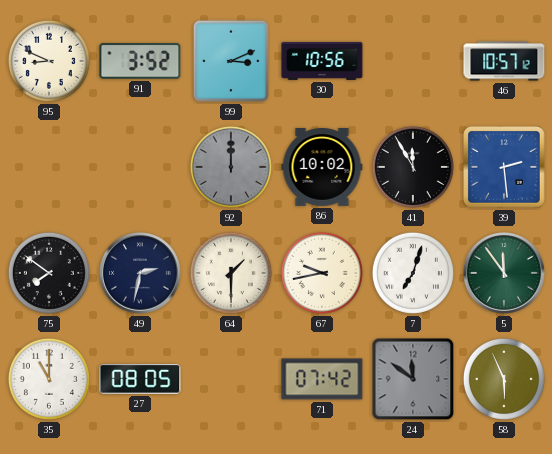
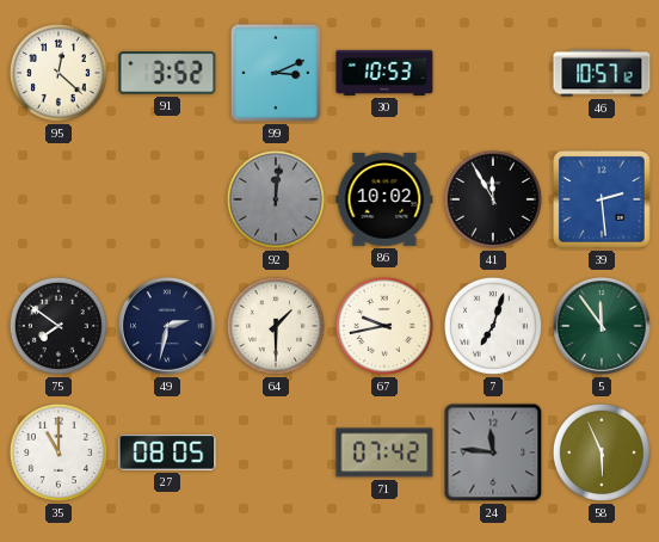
95: 8:49 -> 12:22 (58, 73)
30: 10:56 -> 10:53 (384, 73)
92: 12:00 -> 12:01 (276, 199)
24: 11:51 -> 11:46 (493, 452)
